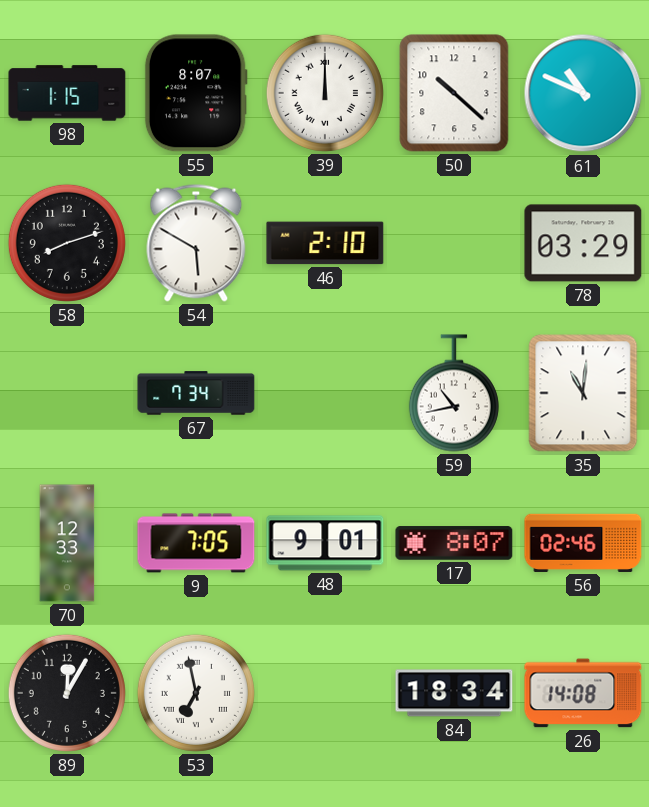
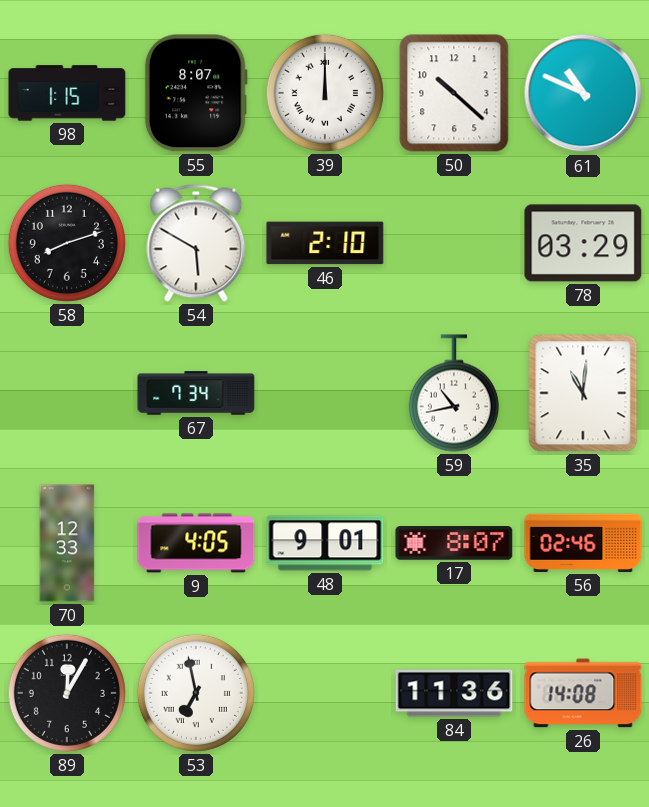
9: 7:05 -> 4:05 (196, 543)
84: 18:34 -> 11:36 (454, 693)
